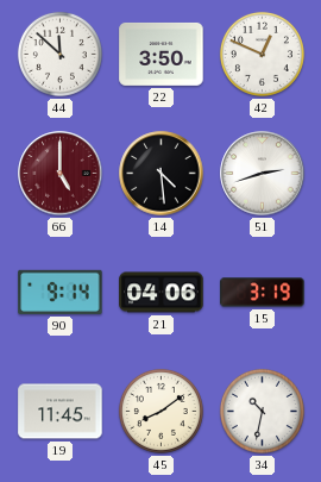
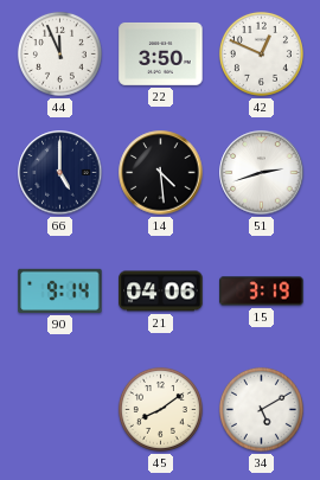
44: 11:52 -> 11:56 (59, 53)
66 dial: burgundy -> navy (60, 173)
19: 11:45 -> none (61, 412)
34: 10:32 -> 5:10 (261, 409)
